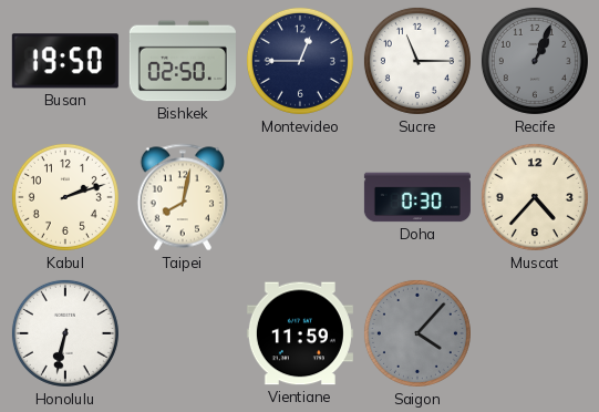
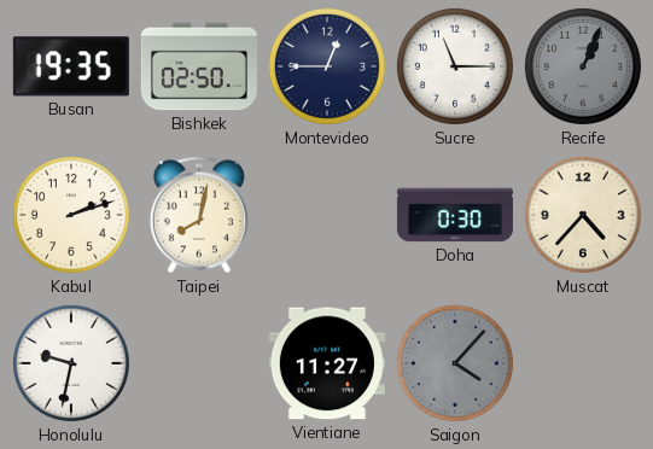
Busan: 19:50 -> 19:35 (71, 66)
Honolulu: 6:32 -> 9:32 (71, 363)
Vientiane: 11:59 -> 11:27 (327, 363)
